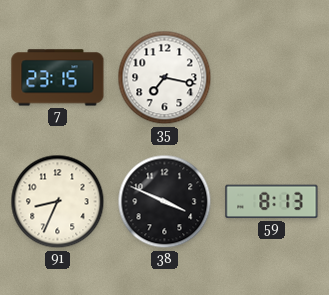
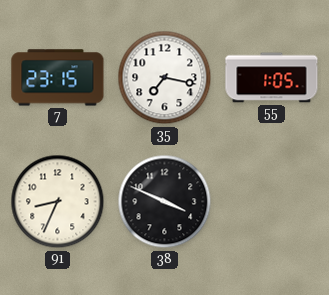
55: none -> 1:05 (272, 78)
59: 8:13 -> none (272, 202)
